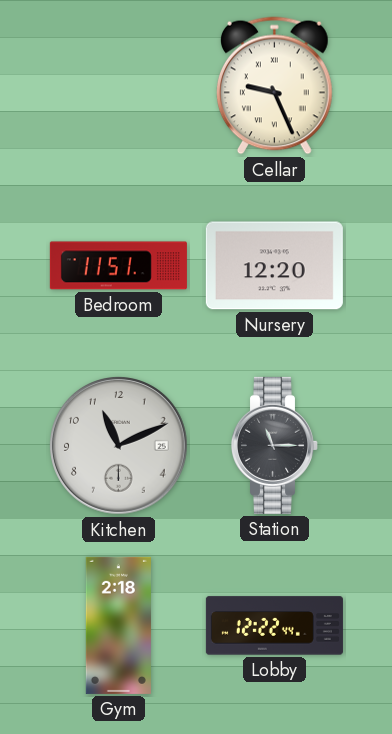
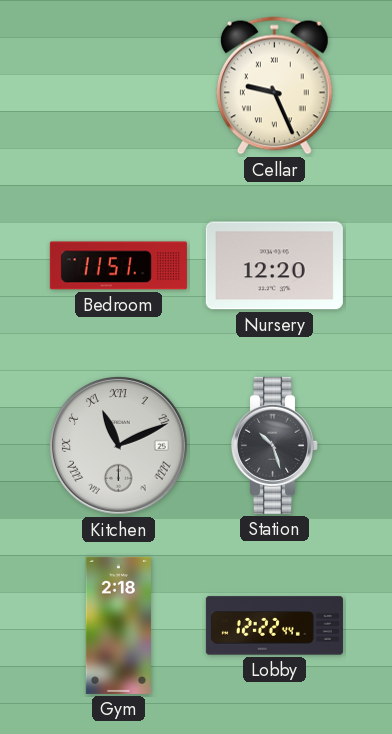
Kitchen numerals: Arabic -> Roman (119, 446)
Station: 11:15 -> 10:27 (274, 445)
